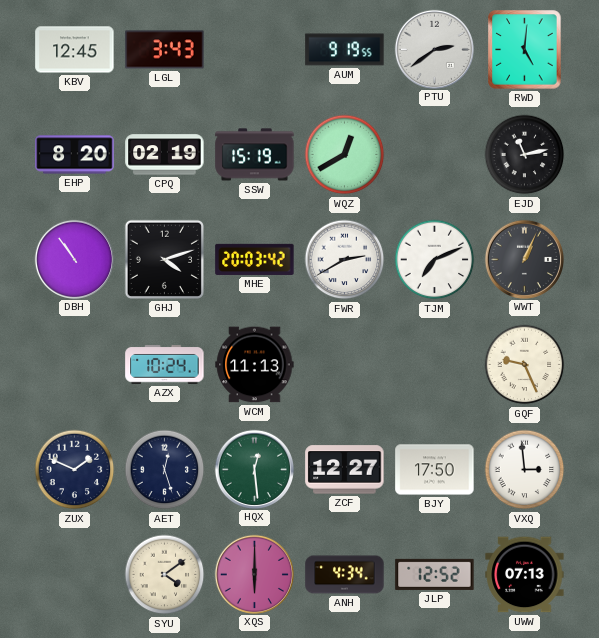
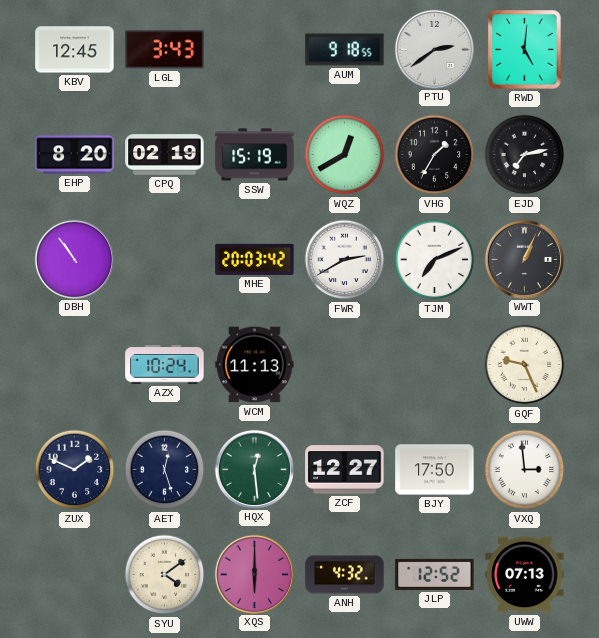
AUM: 9:19 -> 9:18 (345, 50)
VHG: none -> 1:35 (435, 155)
EJD: 11:13 -> 7:13 (525, 155)
GHJ: 4:12 -> none (164, 259)
ANH: 4:34 -> 4:32 (345, 575)
